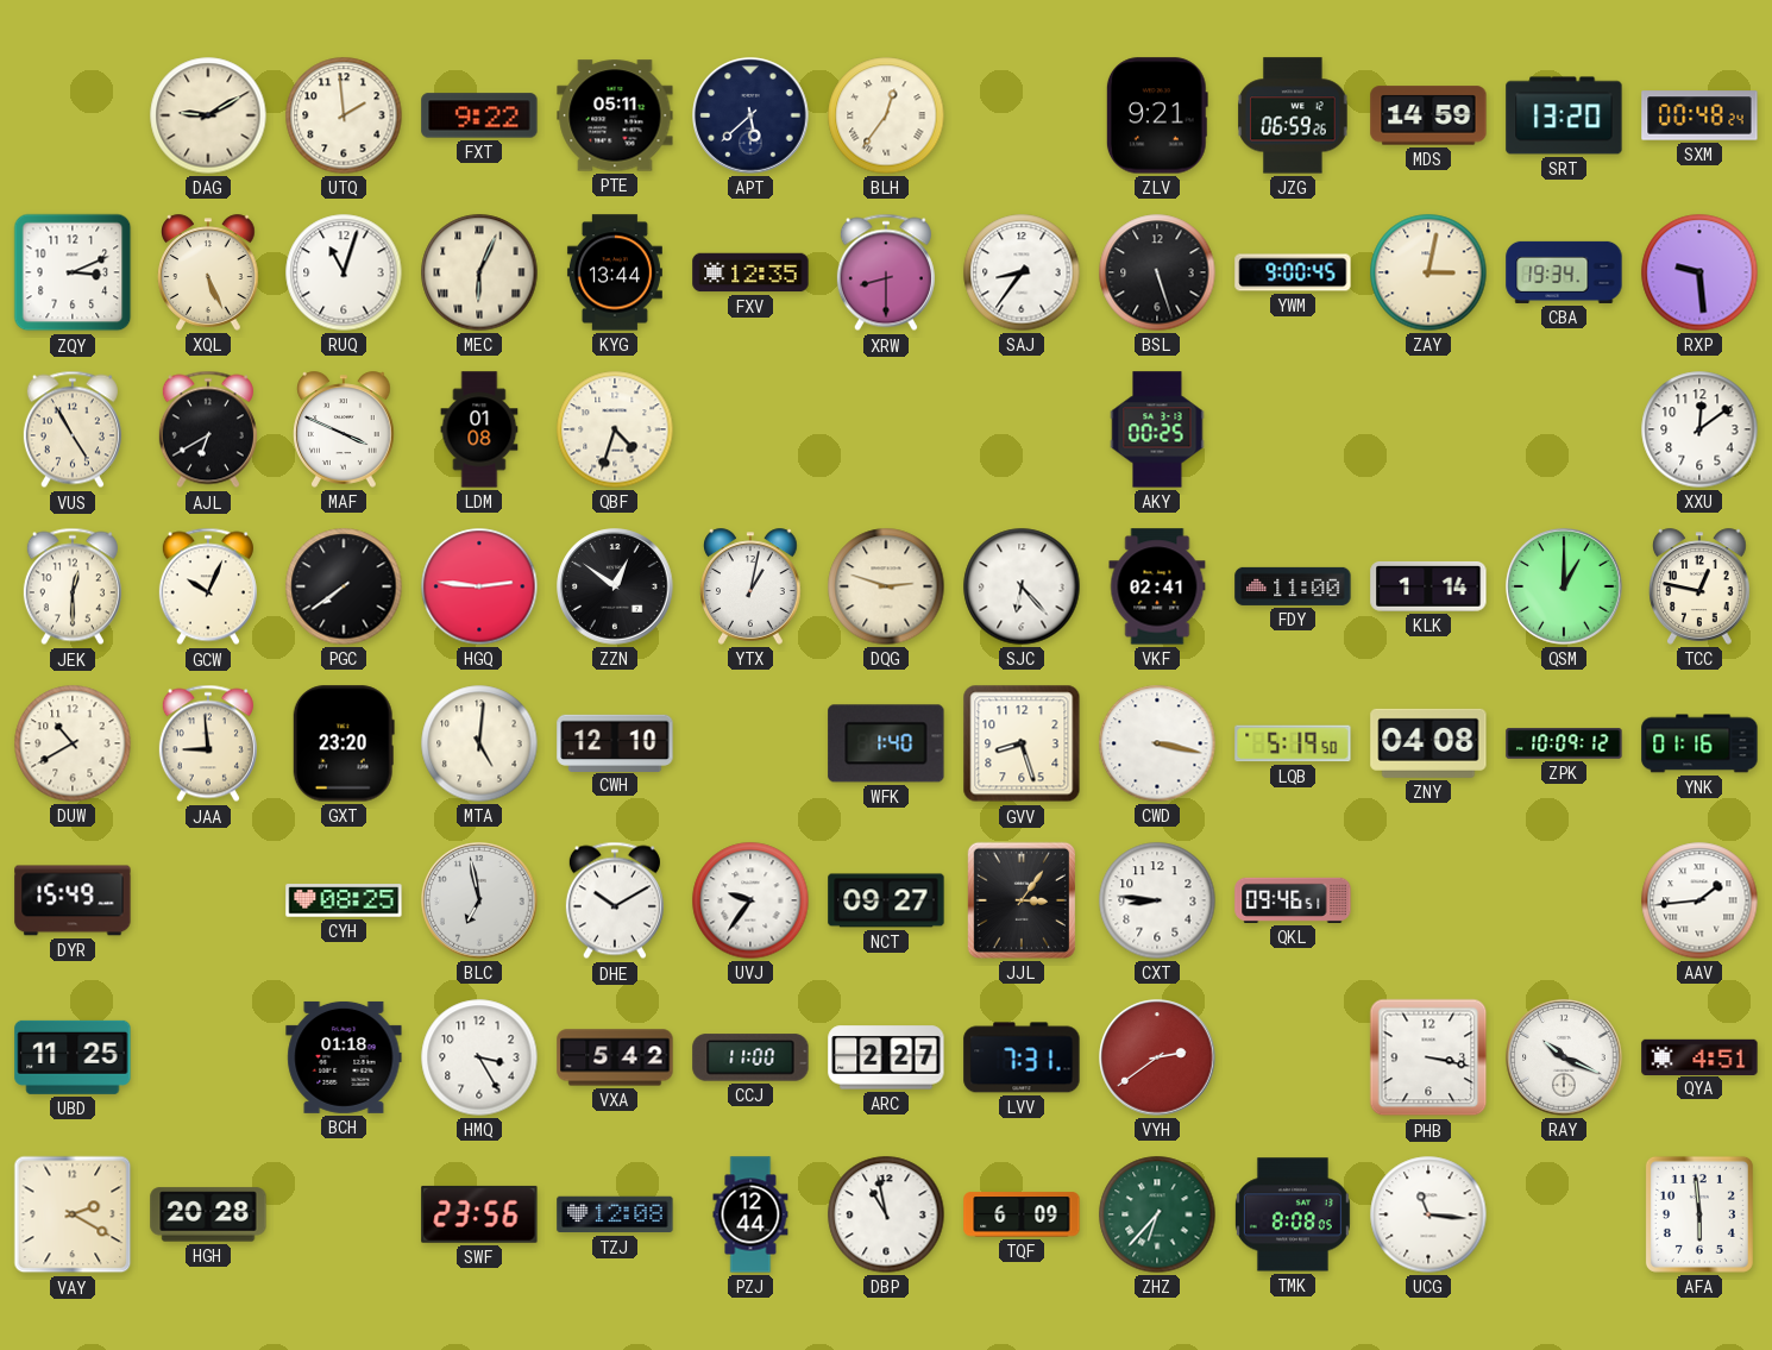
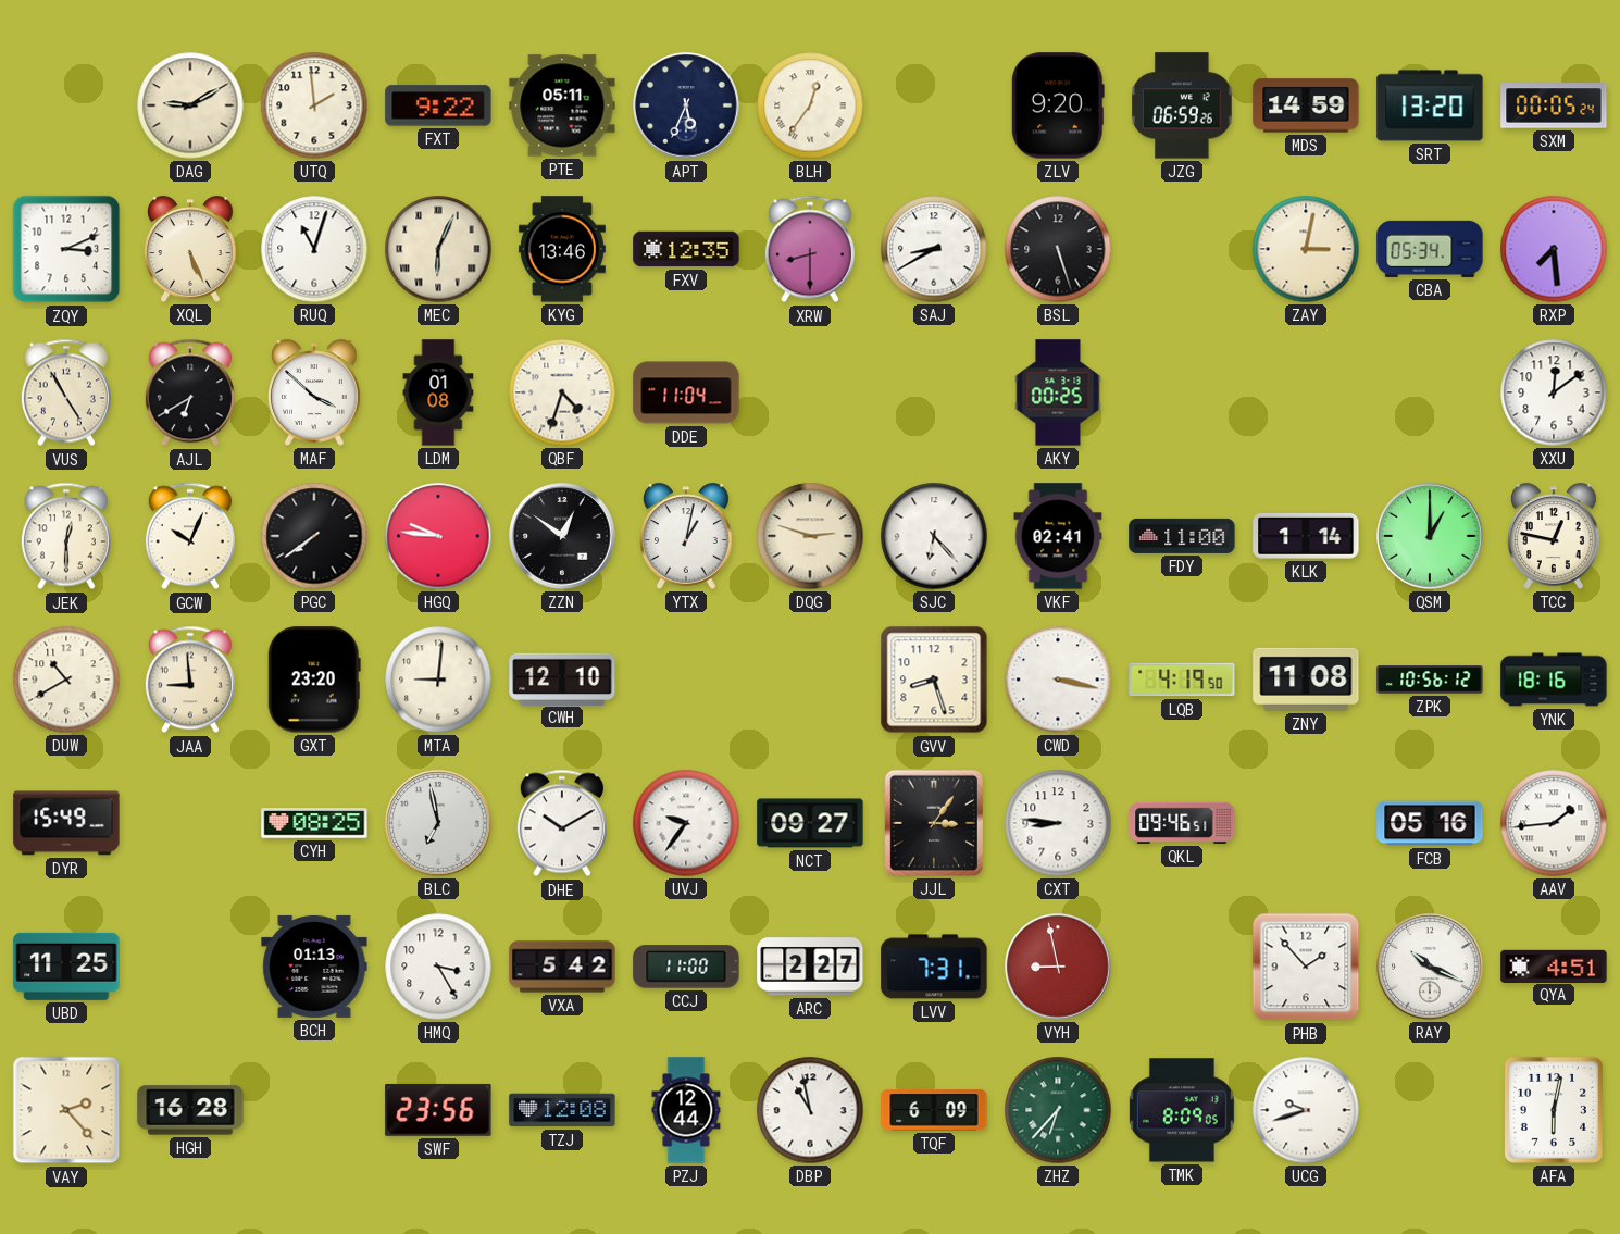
APT: 5:38 -> 5:34 (686, 105)
ZLV: 9:21 -> 9:20 (1058, 105)
SXM: 00:48 -> 00:05 (1554, 105)
KYG: 13:44 -> 13:46 (562, 249)
SAJ: 8:36 -> 8:40 (934, 249)
YWM: 9:00 -> none (1293, 272)
CBA: 19:34 -> 05:34 (1430, 249)
RXP: 9:29 -> 7:29 (1554, 249)
MAF: 3:49 -> 3:52 (314, 392)
DDE: none -> 11:04 (686, 392)
HGQ: 2:46 -> 9:46 (438, 536)
MTA: 5:01 -> 9:01 (438, 680)
WFK: 1:40 -> none (886, 743)
LQB: 5:19 -> 4:19 (1182, 680)
ZNY: 04:08 -> 11:08 (1306, 680)
ZPK: 10:09 -> 10:56 (1430, 680)
YNK: 01:16 -> 18:16 (1554, 680)
FCB: none -> 05:16 (1430, 823)
BCH: 01:18 -> 01:13 (314, 967)
VYH: 2:39 -> 8:58 (1058, 967)
PHB: 3:17 -> 1:53 (1306, 967)
VAY: 2:20 -> 2:23 (66, 1110)
HGH: 20:28 -> 16:28 (190, 1110)
TMK: 8:08 -> 8:09 (1182, 1110)
UCG: 11:16 -> 9:42 (1306, 1110)
AFA: 5:59 -> 6:02 (1554, 1110)
